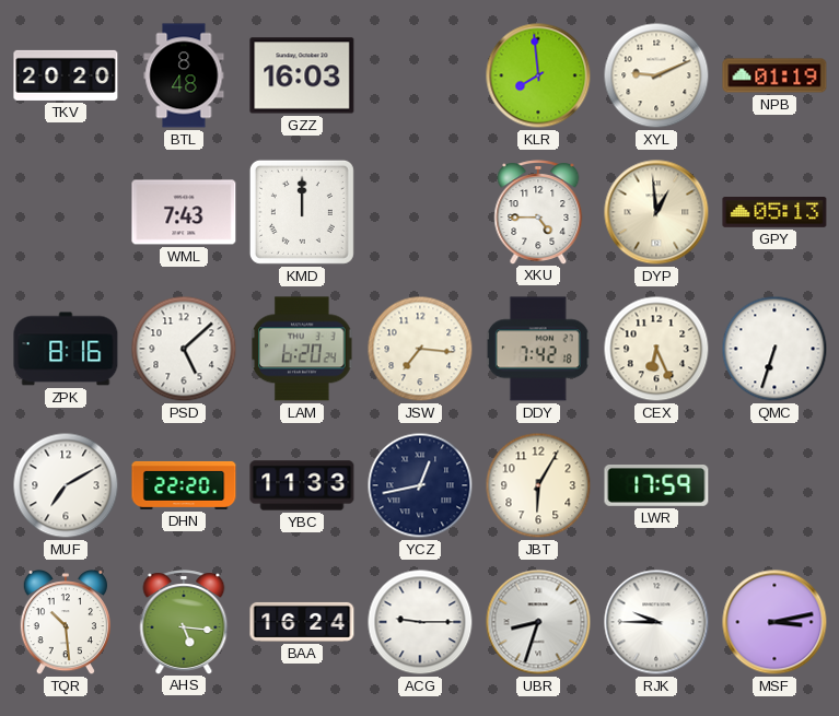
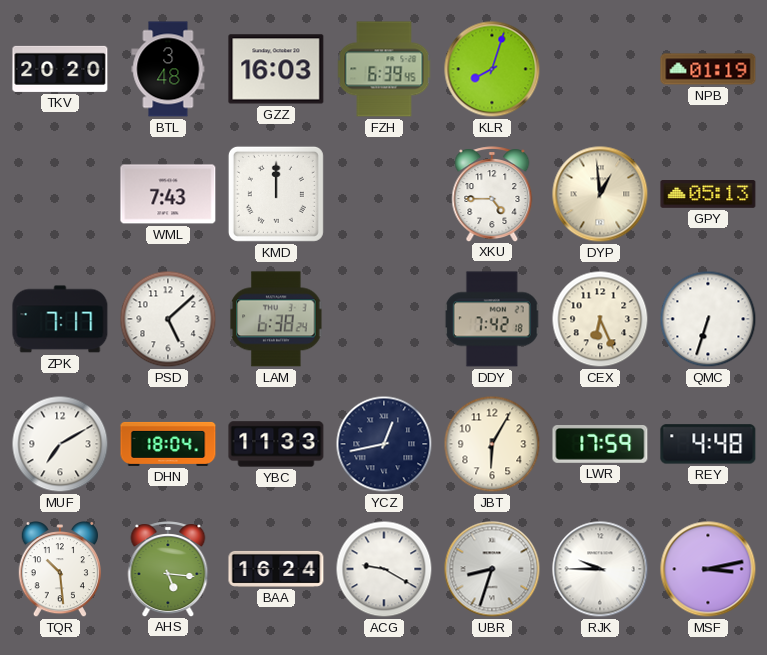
BTL: 8:48 -> 3:48 (168, 69)
FZH: none -> 6:39 (384, 69)
KLR: 7:59 -> 8:03 (492, 69)
XYL: 9:11 -> none (656, 75)
ZPK: 8:16 -> 7:17 (60, 319)
LAM: 6:20 -> 6:38 (276, 319)
JSW: 7:16 -> none (420, 349)
DHN: 22:20 -> 18:04 (168, 444)
REY: none -> 4:48 (708, 444)
ACG: 9:15 -> 9:20 (384, 569)
